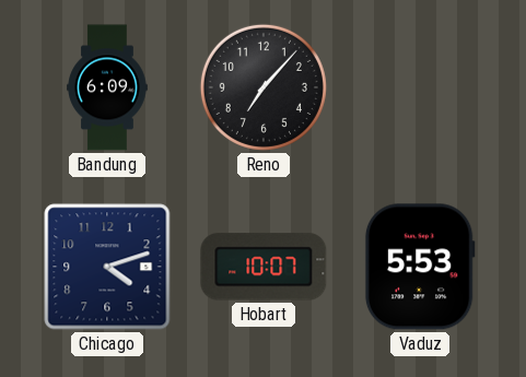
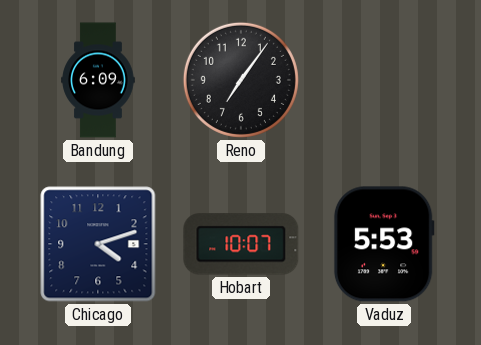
Reno: 7:07 -> 7:06 (241, 80)
